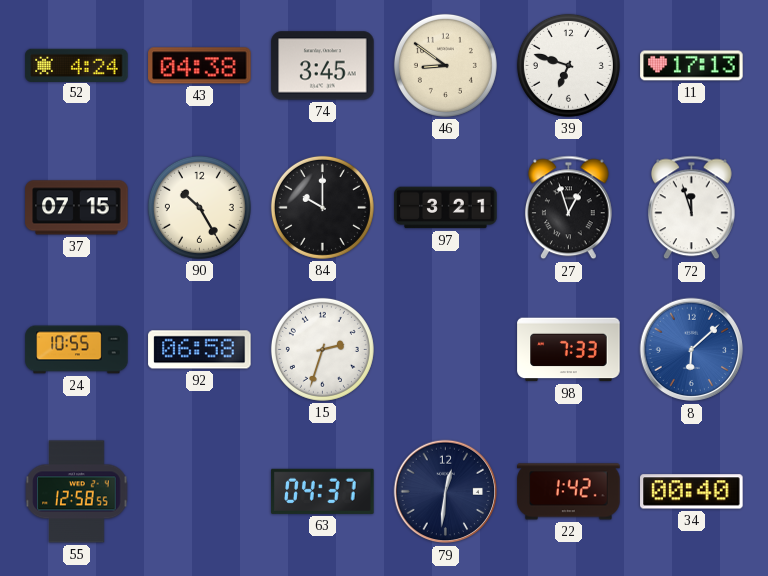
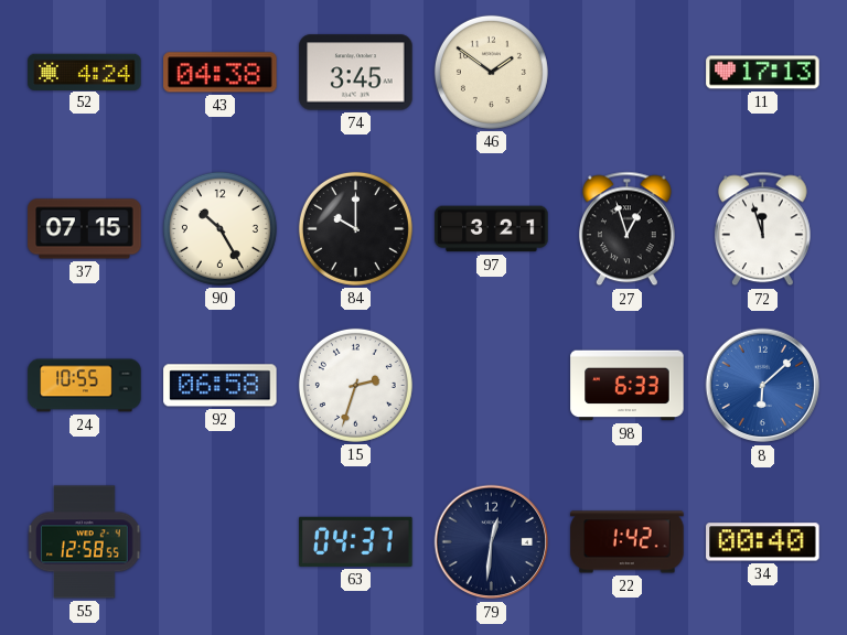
46: 8:51 -> 1:51 (491, 72)
39: 6:48 -> none (568, 65)
98: 7:33 -> 6:33 (628, 386)
